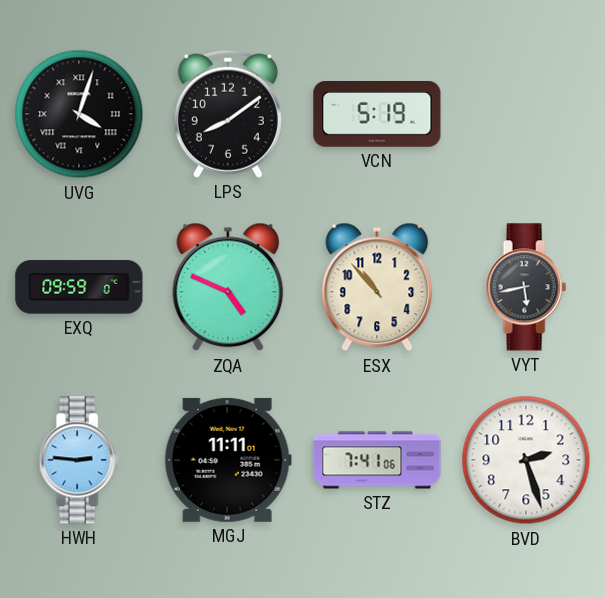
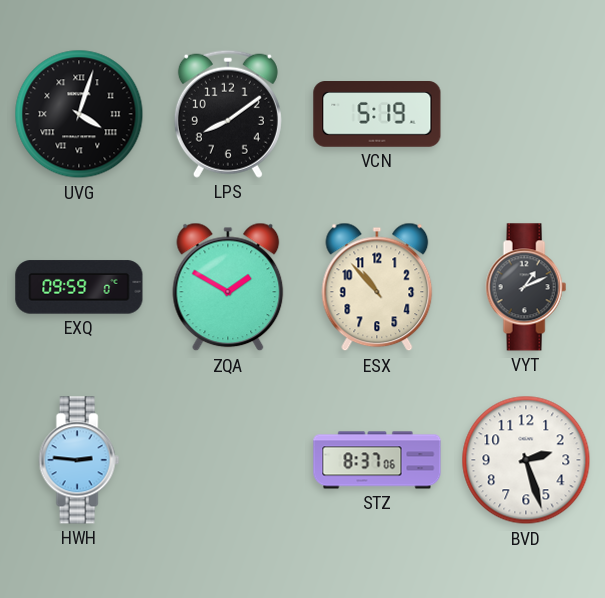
ZQA: 4:49 -> 1:50 (228, 287)
VYT: 5:43 -> 1:11 (526, 287)
MGJ: 11:11 -> none (228, 460)
STZ: 7:41 -> 8:37 (377, 460)
